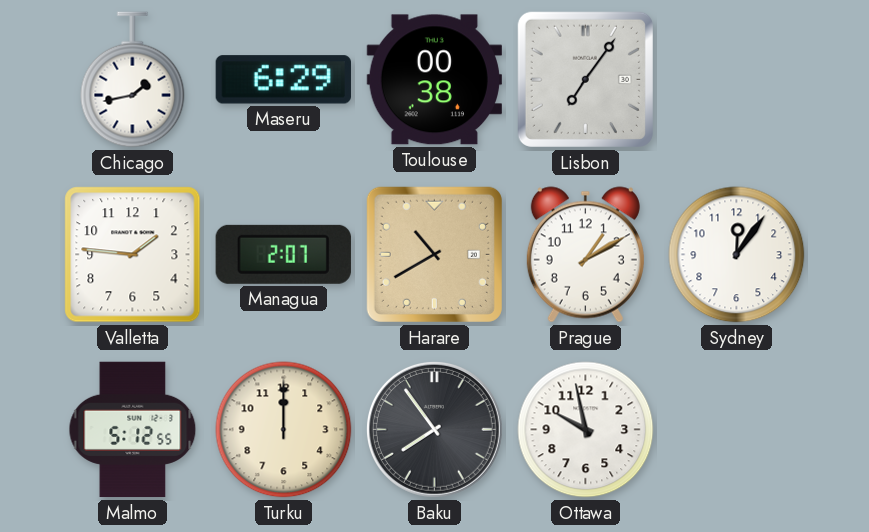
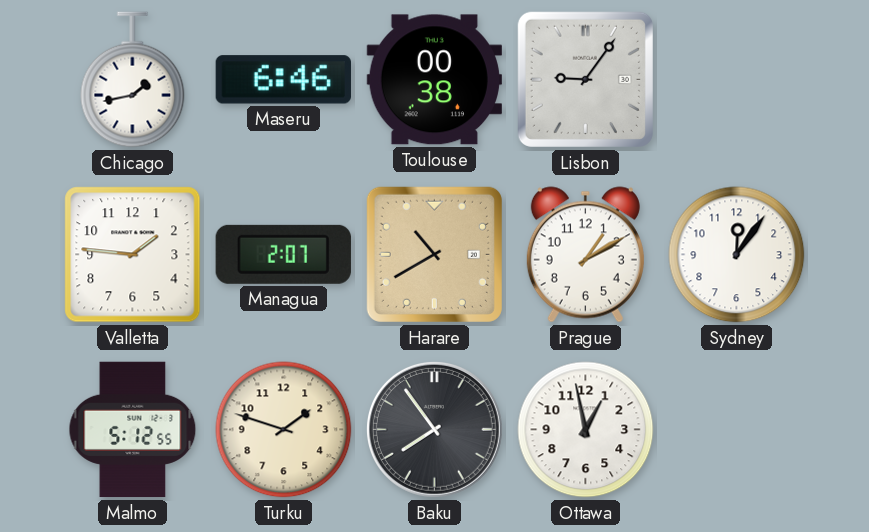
Maseru: 6:29 -> 6:46 (283, 80)
Lisbon: 7:06 -> 9:06 (585, 79)
Turku: 12:00 -> 1:48 (284, 430)
Ottawa: 9:58 -> 12:58 (586, 430)
